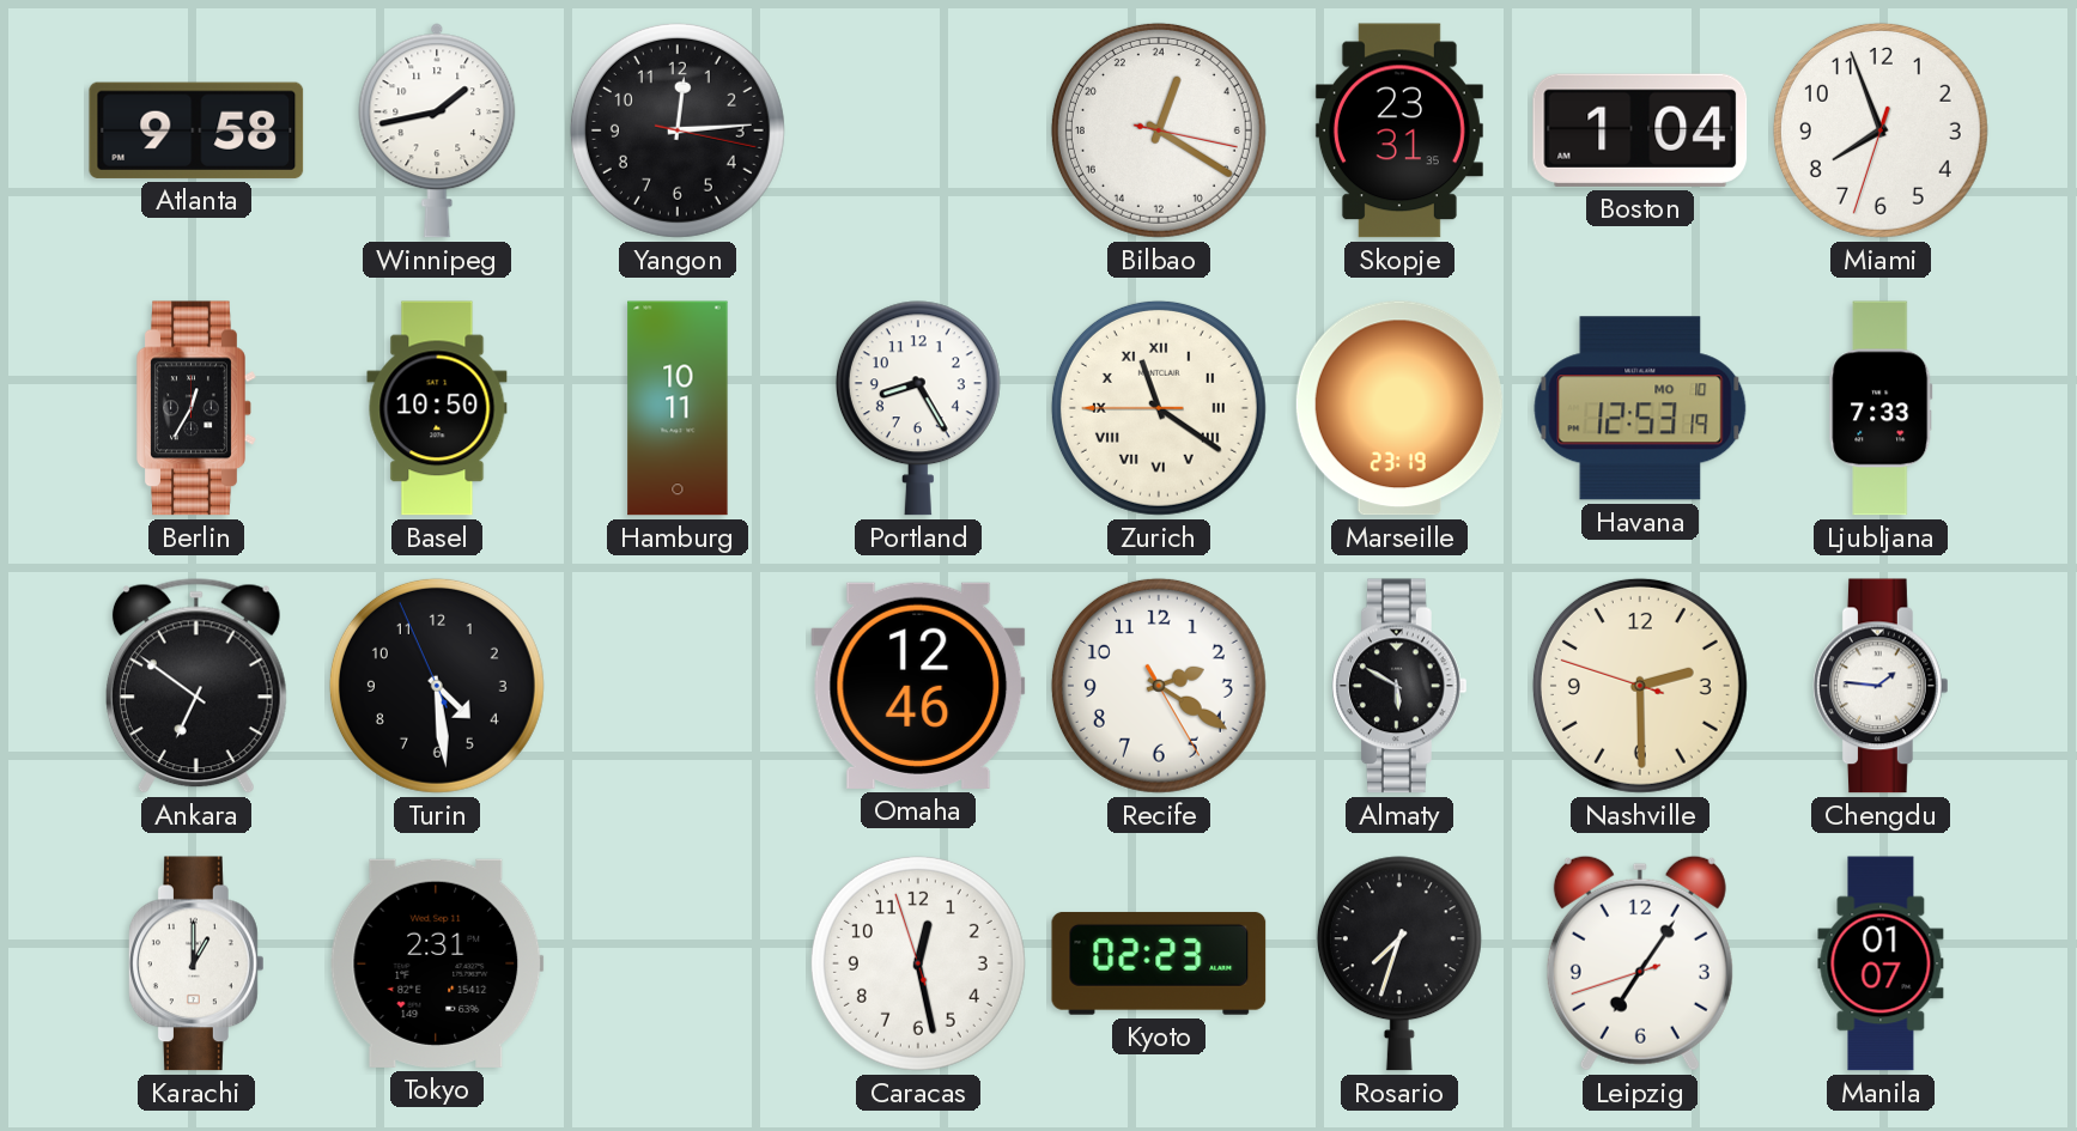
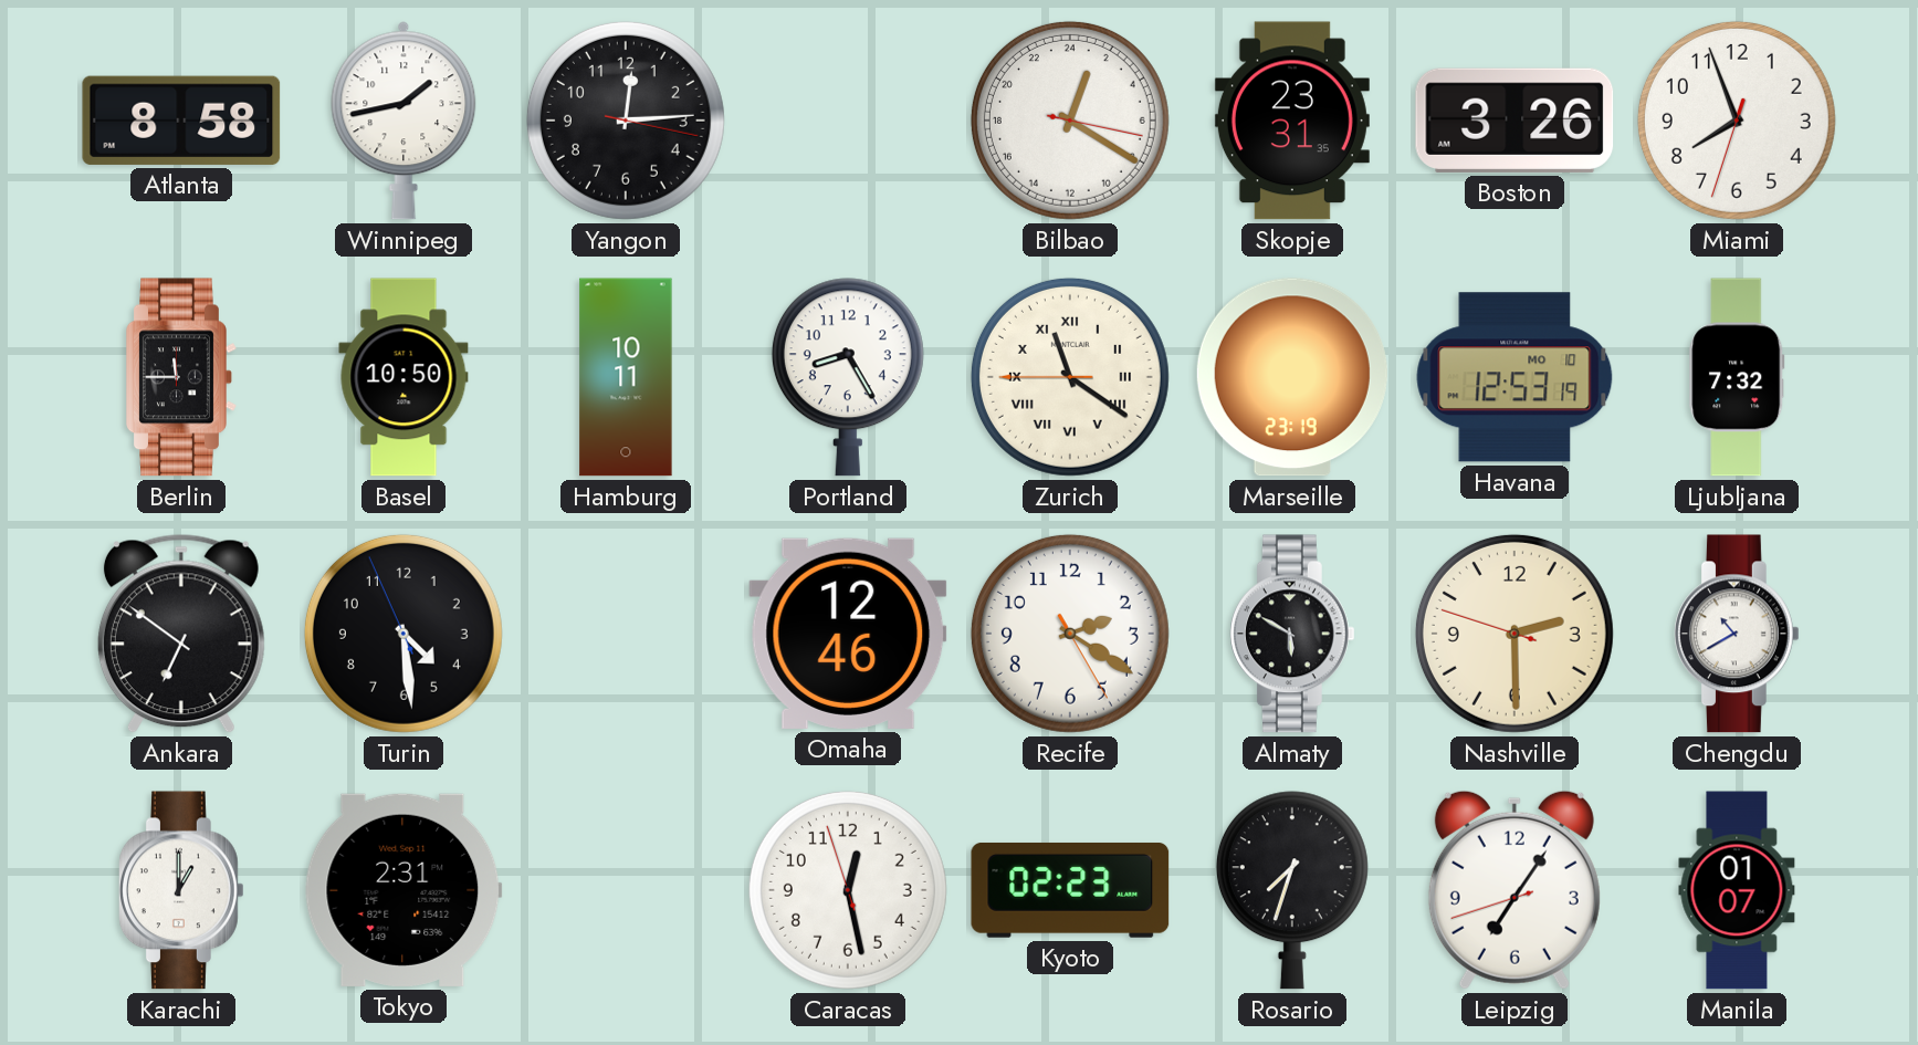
Atlanta: 9:58 -> 8:58 (181, 121)
Boston: 1:04 -> 3:26 (1515, 121)
Berlin: 12:35 -> 11:45 (181, 377)
Ljubljana: 7:33 -> 7:32 (1737, 377)
Chengdu: 1:46 -> 10:40 (1738, 634)
